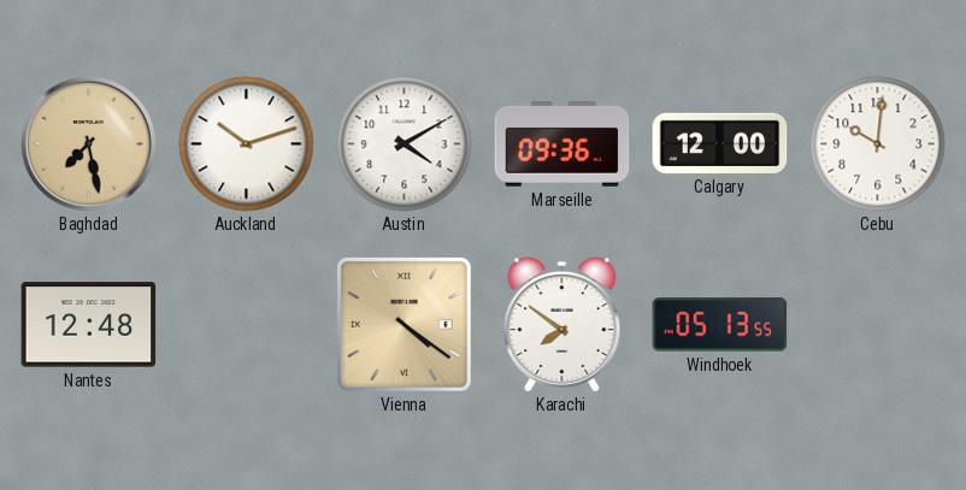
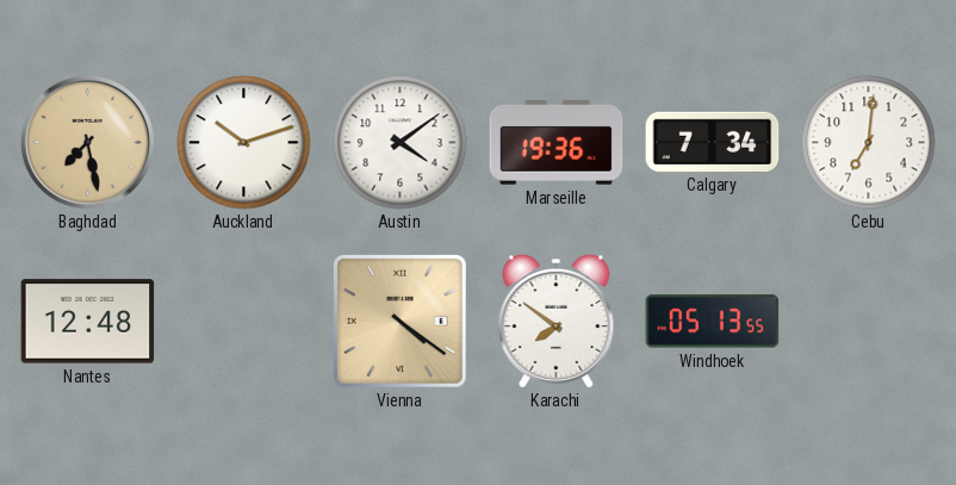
Austin: 4:10 -> 4:09 (401, 143)
Marseille: 09:36 -> 19:36 (557, 143)
Calgary: 12:00 -> 7:34 (713, 142)
Cebu: 10:01 -> 7:01 (869, 143)
